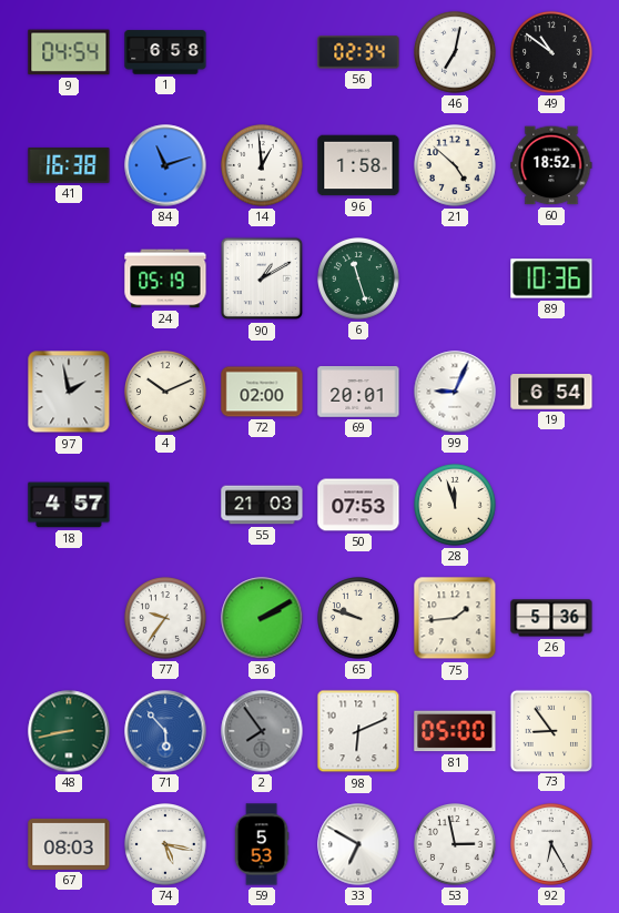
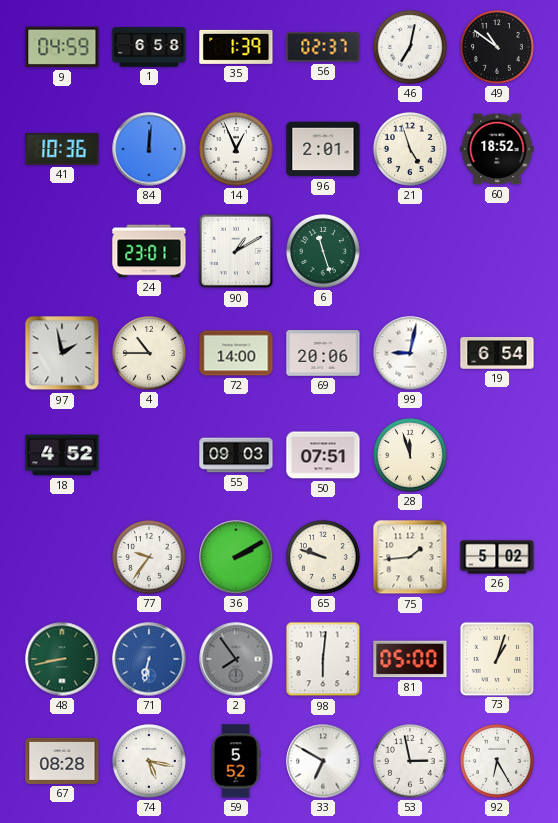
9: 04:54 -> 04:59 (62, 47)
35: none -> 1:39 (236, 47)
56: 02:34 -> 02:37 (323, 47)
41: 16:38 -> 10:36 (62, 149)
84: 11:12 -> 12:01 (149, 149)
14: 12:59 -> 12:56 (237, 150)
96: 1:58 -> 2:01 (323, 149)
21: 4:52 -> 4:57 (411, 150)
24: 05:19 -> 23:01 (149, 251)
89: 10:36 -> none (551, 278)
4: 10:11 -> 10:45 (150, 354)
72: 02:00 -> 14:00 (236, 353)
69: 20:01 -> 20:06 (323, 353)
99: 9:04 -> 9:02 (410, 353)
18: 4:57 -> 4:52 (62, 455)
55: 21:03 -> 09:03 (236, 455)
50: 07:53 -> 07:51 (323, 455)
26: 5:36 -> 5:02 (497, 557)
71: 5:53 -> 6:32 (149, 659)
98: 6:11 -> 6:01 (323, 659)
73: 8:54 -> 1:03 (496, 658)
67: 08:03 -> 08:28 (62, 761)
59: 5:53 -> 5:52 (236, 761)
